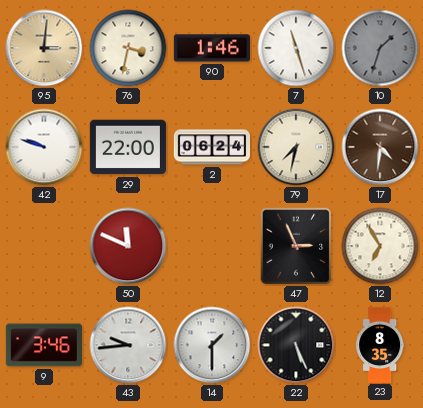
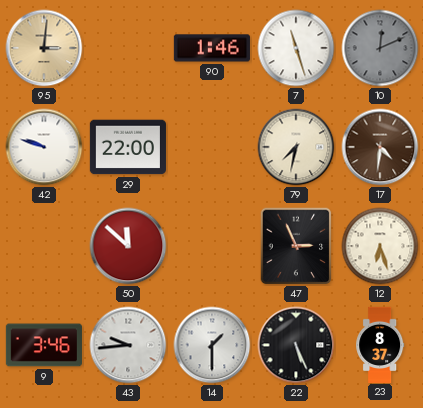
76: 3:32 -> none (128, 48)
10: 1:33 -> 12:11 (380, 48)
2: 06:24 -> none (211, 147)
50: 11:49 -> 11:52 (128, 246)
12: 6:55 -> 6:27 (380, 246)
23: 8:35 -> 8:37 (380, 344)
